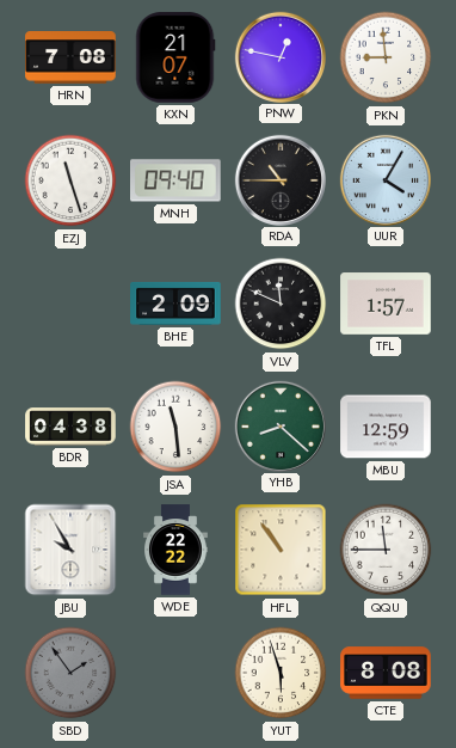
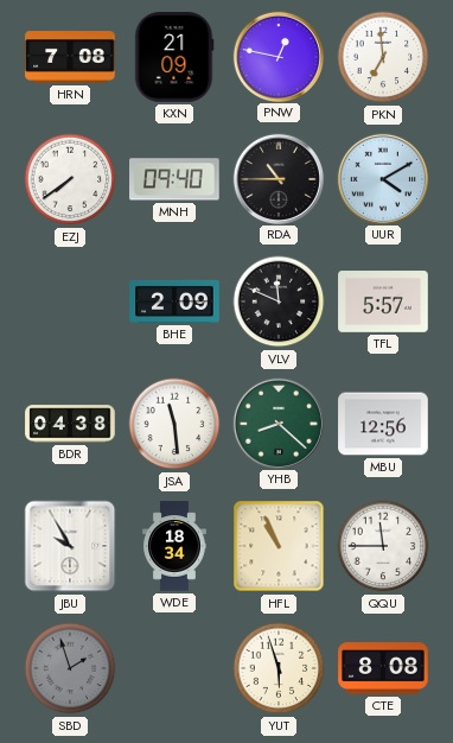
KXN: 21:07 -> 21:09 (174, 57)
PKN: 8:59 -> 6:59 (383, 57)
EZJ: 11:27 -> 7:39 (70, 179)
UUR: 4:05 -> 4:10 (382, 178)
TFL: 1:57 -> 5:57 (383, 301)
MBU: 12:59 -> 12:56 (383, 424)
WDE: 22:22 -> 18:34 (176, 546)
HFL: 10:54 -> 10:56 (279, 546)
SBD: 1:54 -> 1:57 (70, 668)
